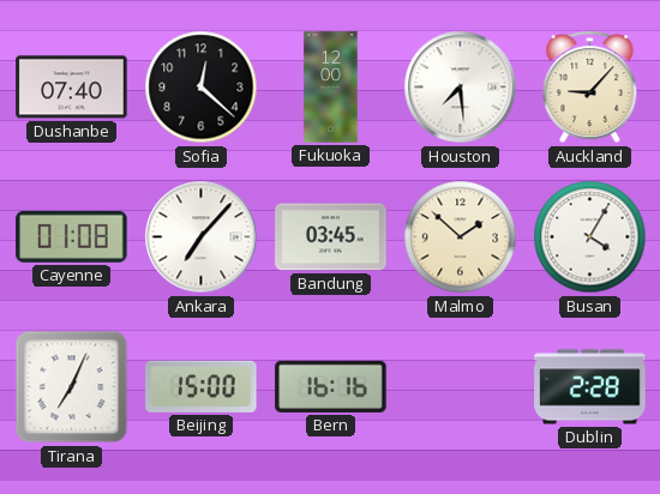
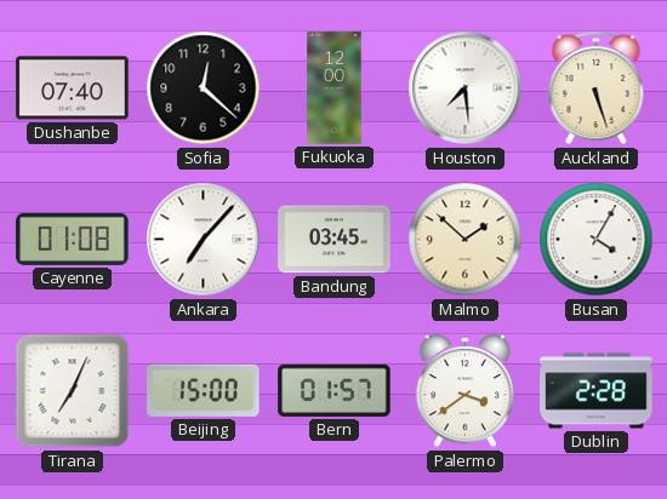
Auckland: 9:07 -> 5:27 (597, 88)
Bern: 16:16 -> 01:57 (335, 390)
Palermo: none -> 3:39 (464, 391)
